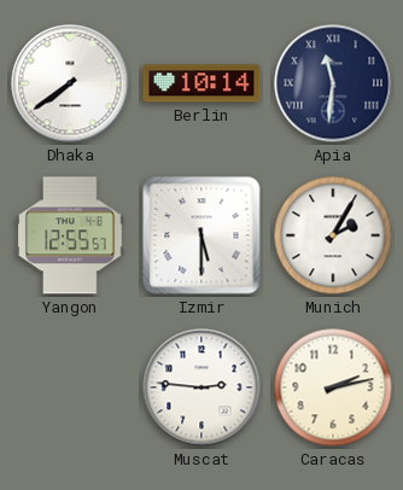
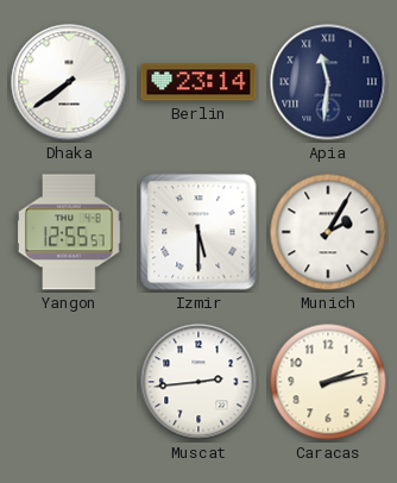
Berlin: 10:14 -> 23:14 (198, 82)
Muscat: 2:46 -> 2:44 (198, 382)
